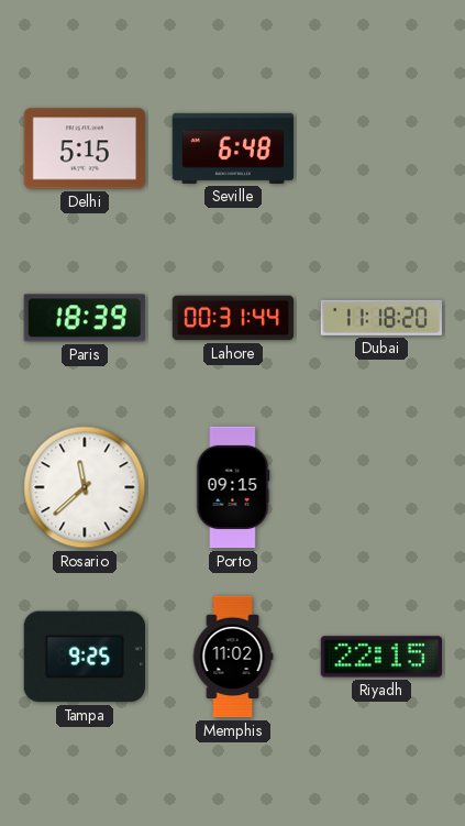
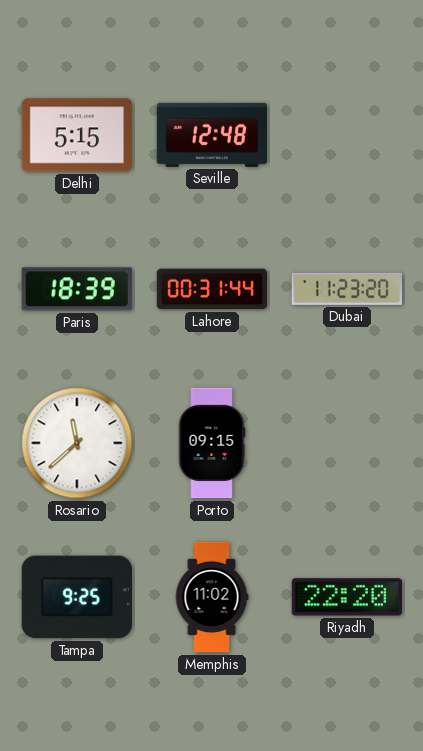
Seville: 6:48 -> 12:48 (211, 135)
Dubai: 11:18 -> 11:23 (346, 289)
Riyadh: 22:15 -> 22:20 (346, 597)
